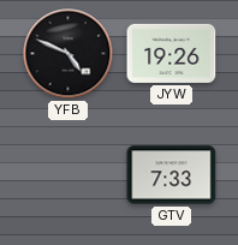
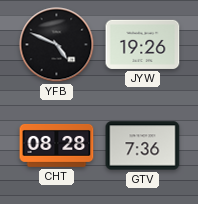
CHT: none -> 08:28 (57, 145)
GTV: 7:33 -> 7:36 (143, 146)
